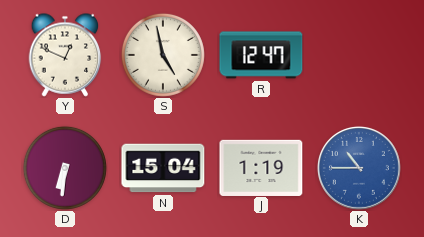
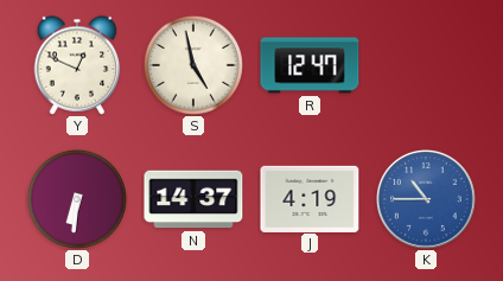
N: 15:04 -> 14:37 (193, 199)
J: 1:19 -> 4:19 (310, 198)
